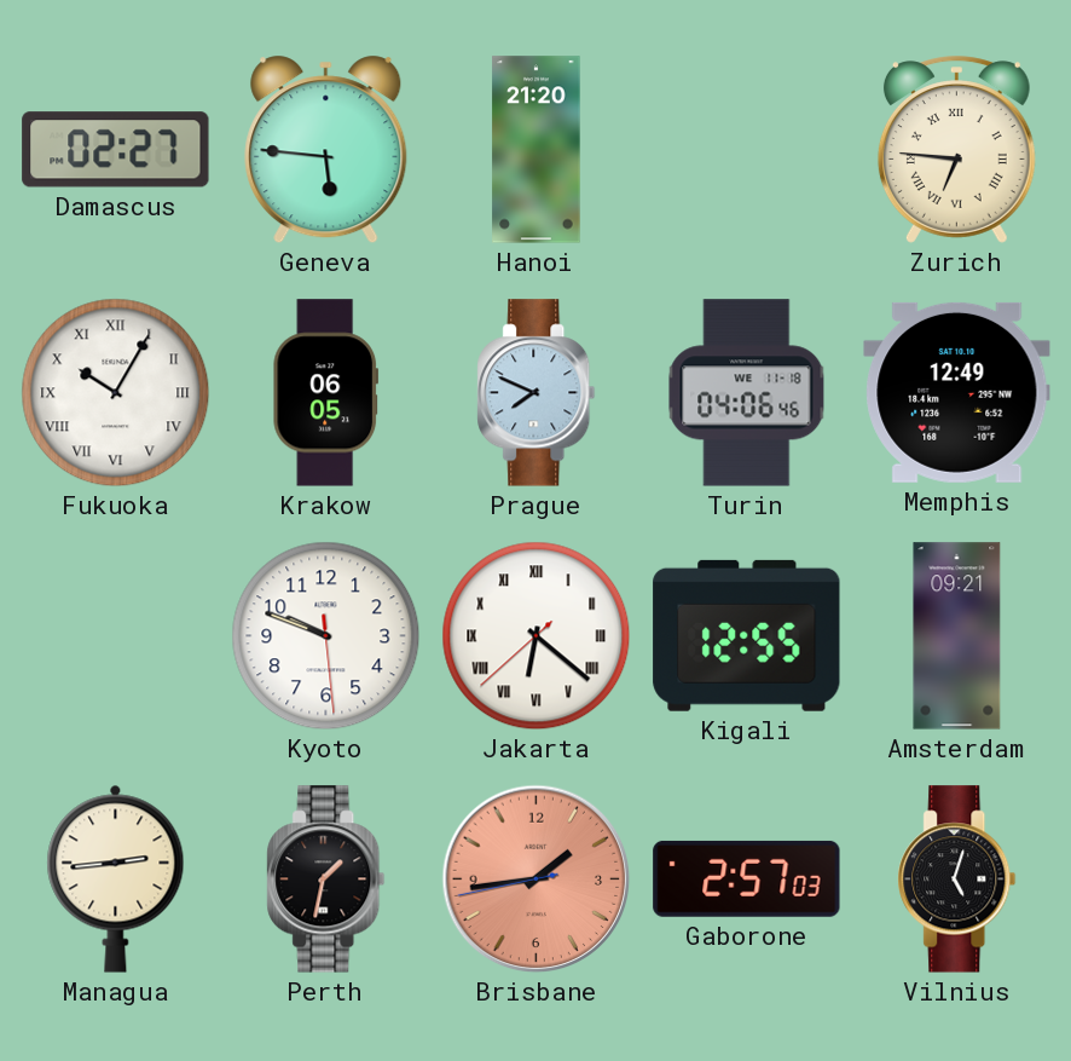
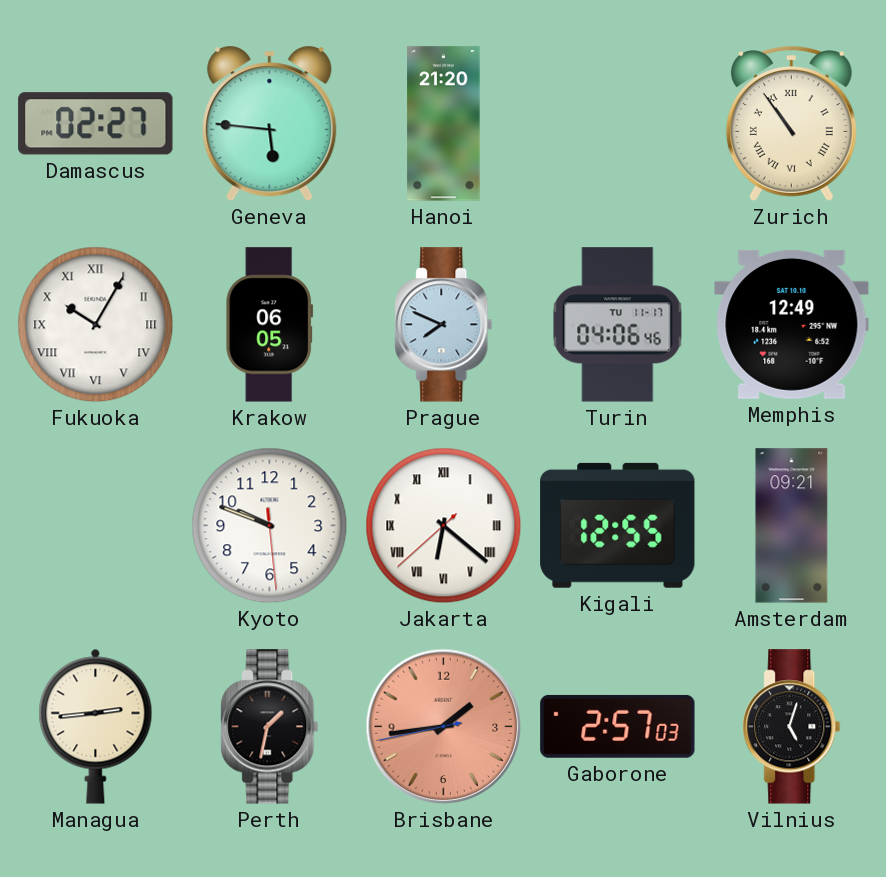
Zurich: 6:46 -> 10:54 (791, 124)
Turin date: WE 11-18 -> TU 11-17 (618, 325)
